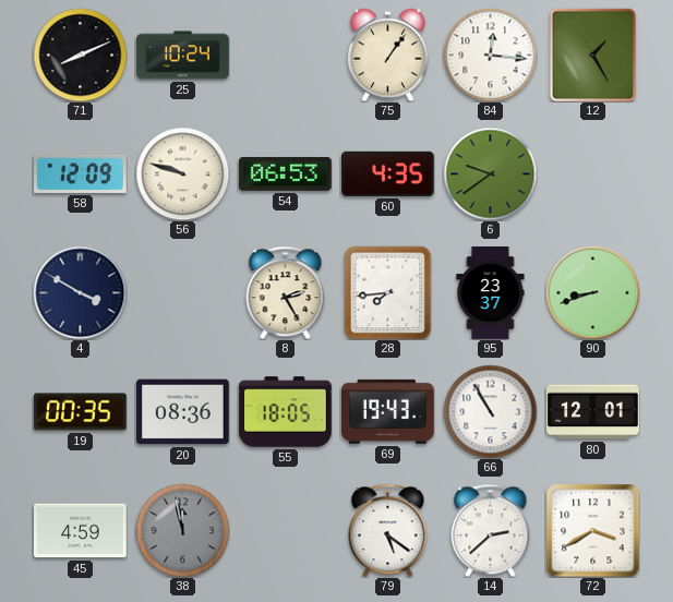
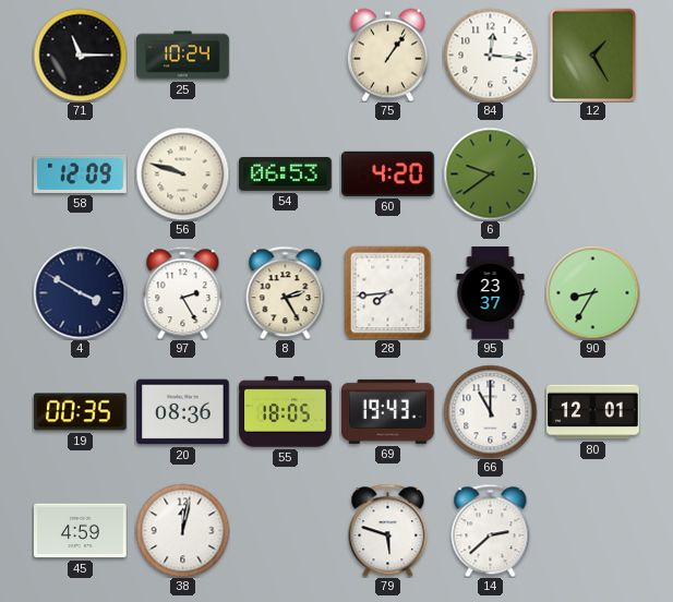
71: 8:11 -> 11:15 (80, 55)
60: 4:35 -> 4:20 (388, 173)
97: none -> 2:25 (183, 292)
90: 8:42 -> 8:35 (592, 292)
66: 10:55 -> 11:00 (490, 411)
38: 11:58 -> 12:02 (182, 530)
38 dial: grey -> white (182, 530)
79: 5:21 -> 5:48 (388, 530)
72: 3:40 -> none (592, 530)
